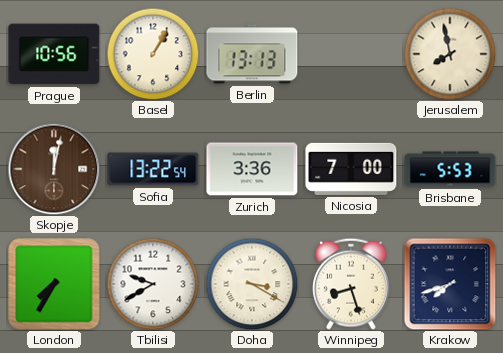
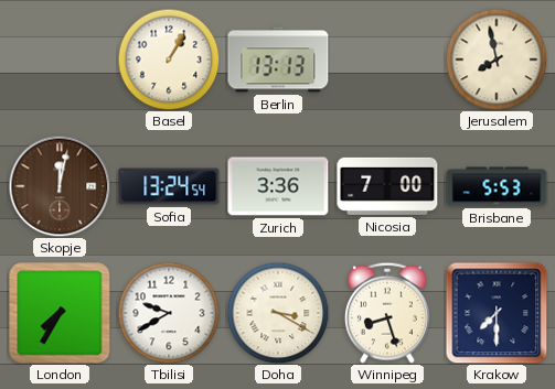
Prague: 10:56 -> none (54, 54)
Sofia: 13:22 -> 13:24 (169, 186)
Krakow: 7:42 -> 7:30 (497, 313)
